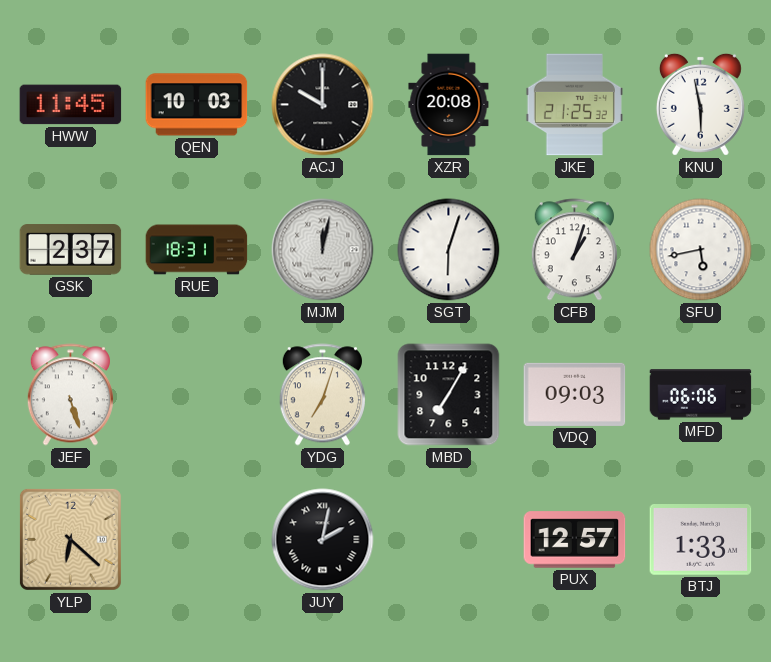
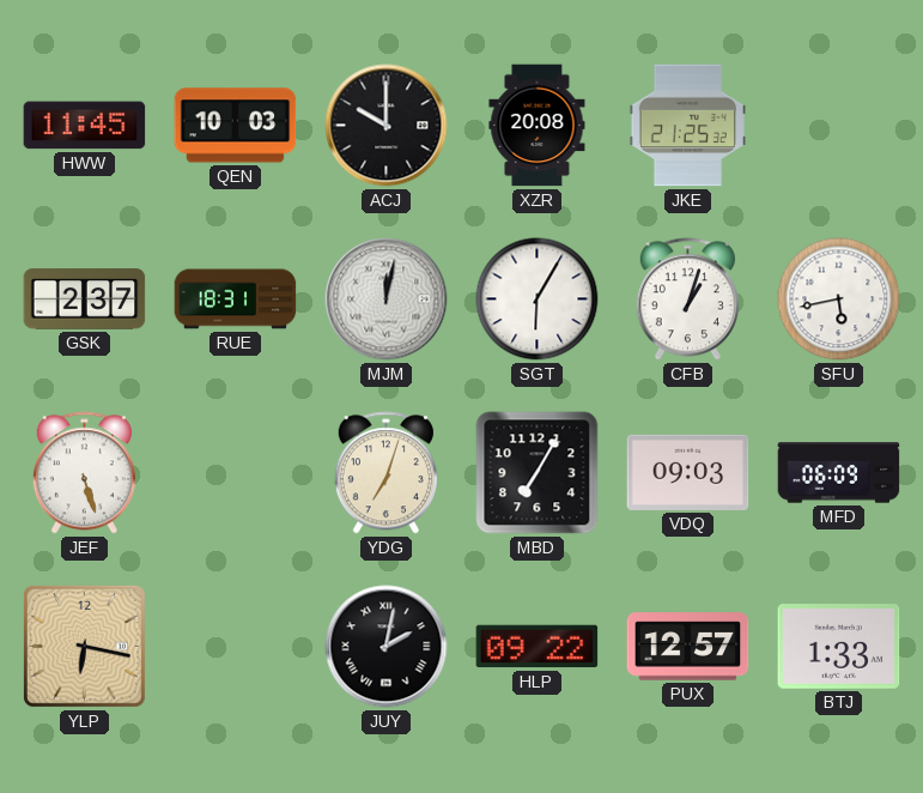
KNU: 5:58 -> none (700, 104)
SGT: 6:03 -> 6:05 (538, 299)
MFD: 06:06 -> 06:09 (839, 473)
YLP: 6:22 -> 6:17 (84, 646)
HLP: none -> 09:22 (538, 647)
